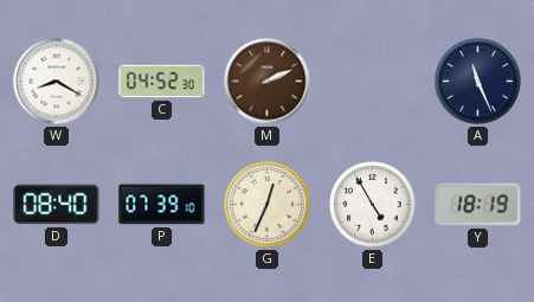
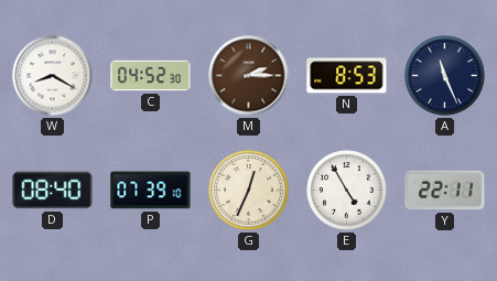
M: 2:11 -> 2:15 (249, 76)
N: none -> 8:53 (347, 76)
Y: 18:19 -> 22:11 (445, 191)
